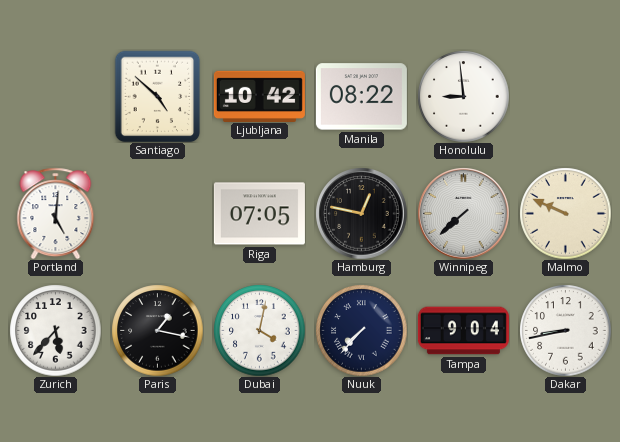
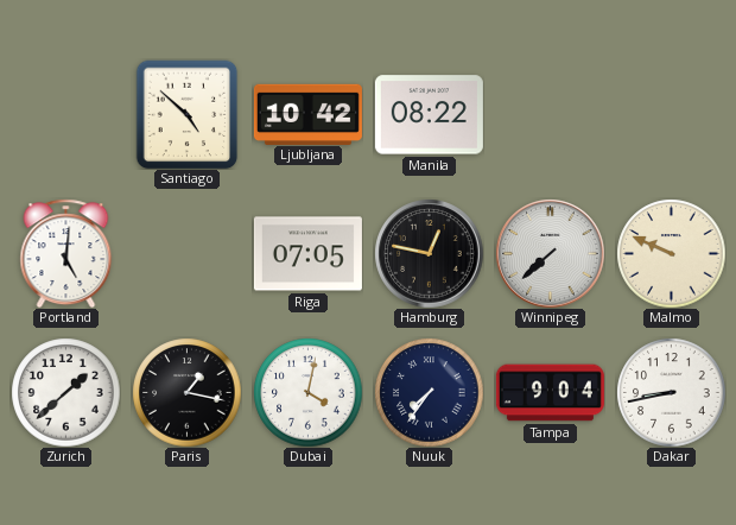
Honolulu: 8:59 -> none (463, 96)
Zurich: 5:37 -> 1:38 (65, 392)
Nuuk: 7:37 -> 7:36 (429, 392)
